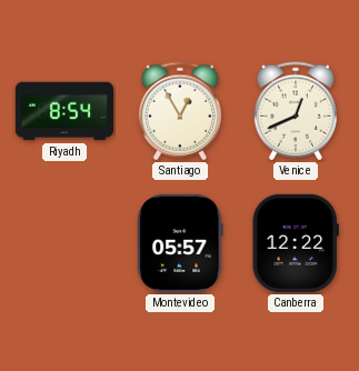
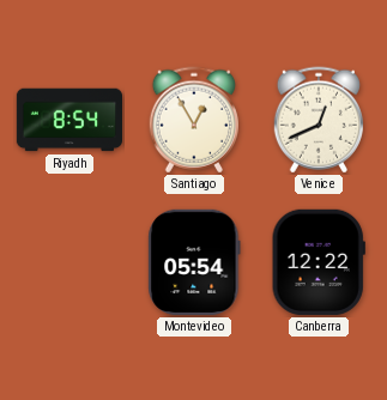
Montevideo: 05:57 -> 05:54 (194, 262)
